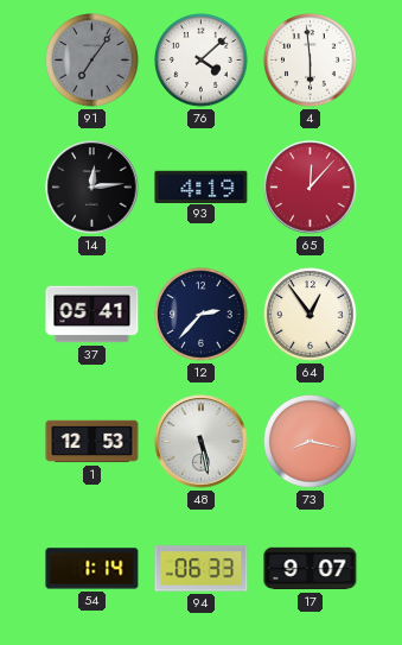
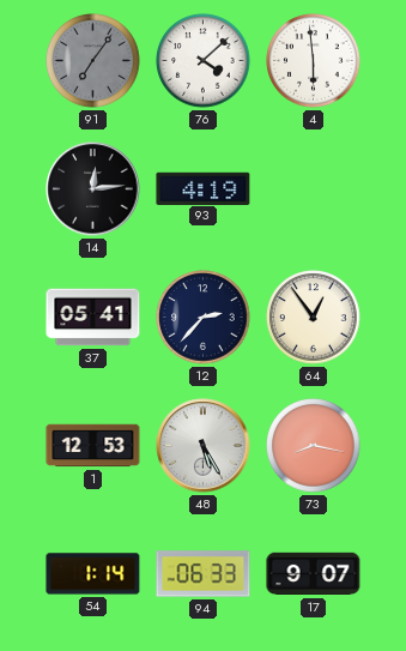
65: 12:07 -> none (311, 188)
48: 5:28 -> 5:25 (204, 446)
